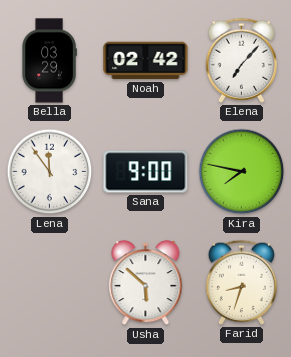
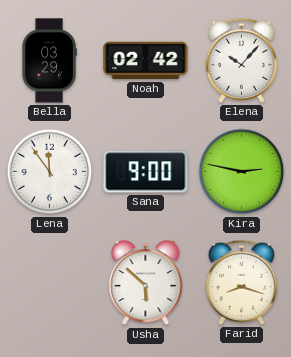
Elena: 7:07 -> 10:07 (241, 60)
Kira: 7:47 -> 2:47 (242, 172)
Farid: 8:33 -> 8:18 (241, 282)
